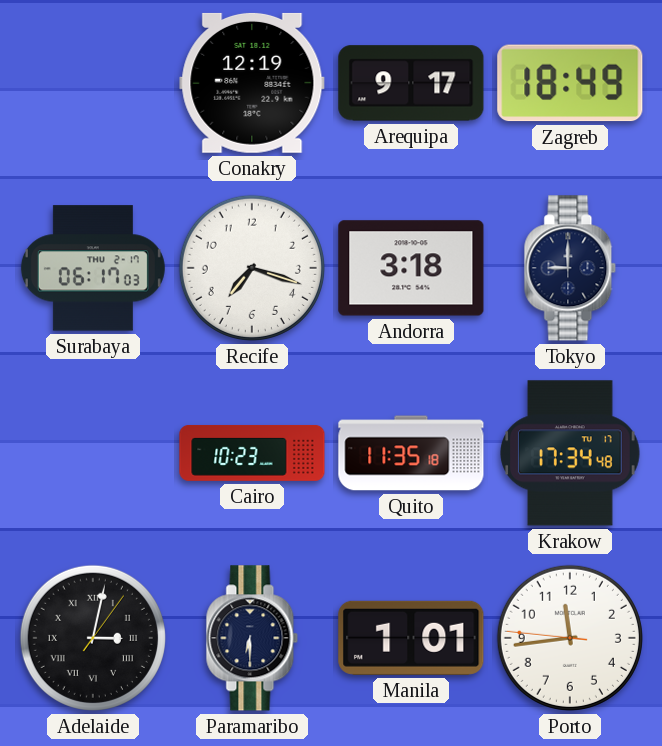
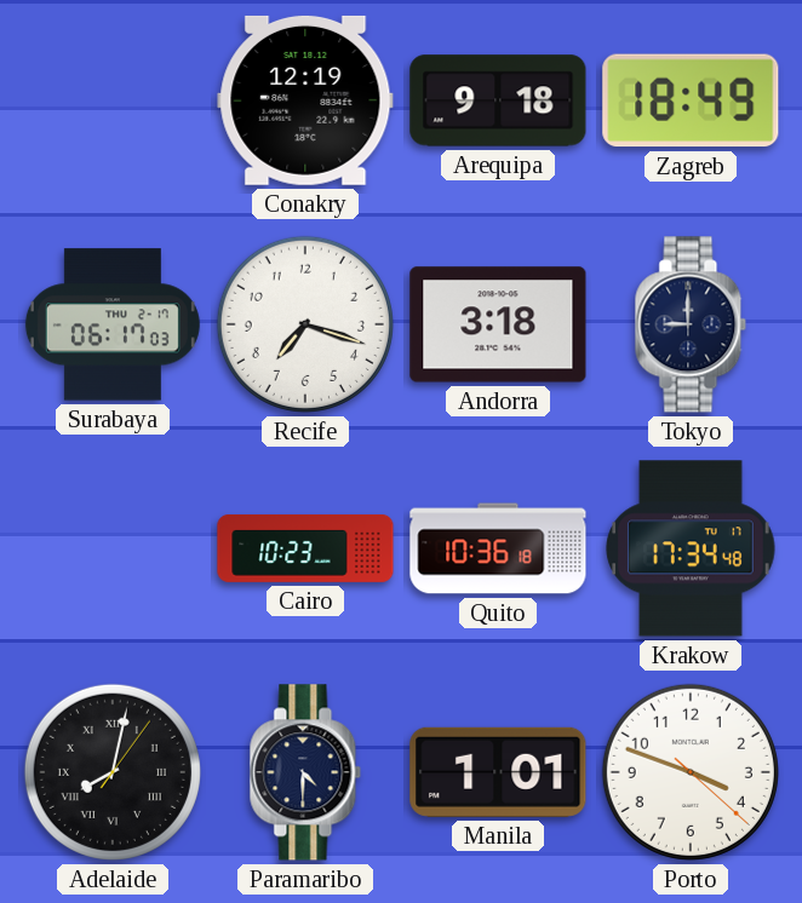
Arequipa: 9:17 -> 9:18 (498, 100)
Quito: 11:35 -> 10:36 (498, 548)
Adelaide: 3:02 -> 8:02 (113, 772)
Paramaribo: 6:30 -> 4:30 (305, 772)
Porto: 11:43 -> 3:48 (691, 772)
